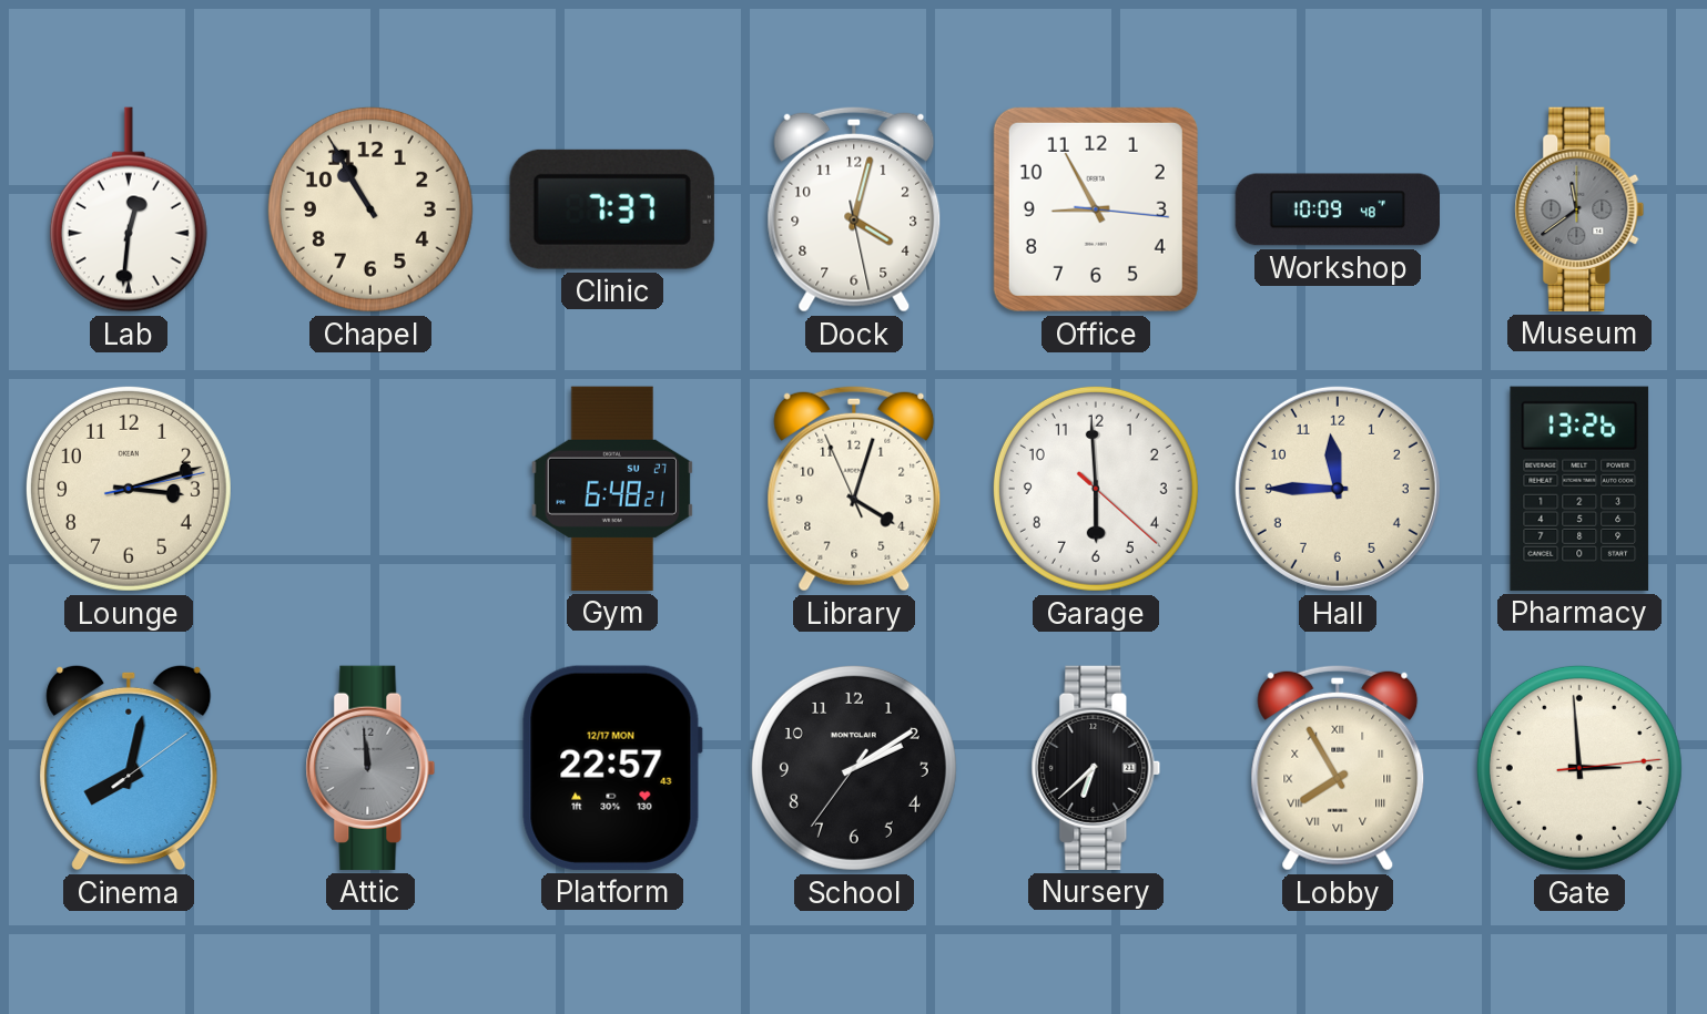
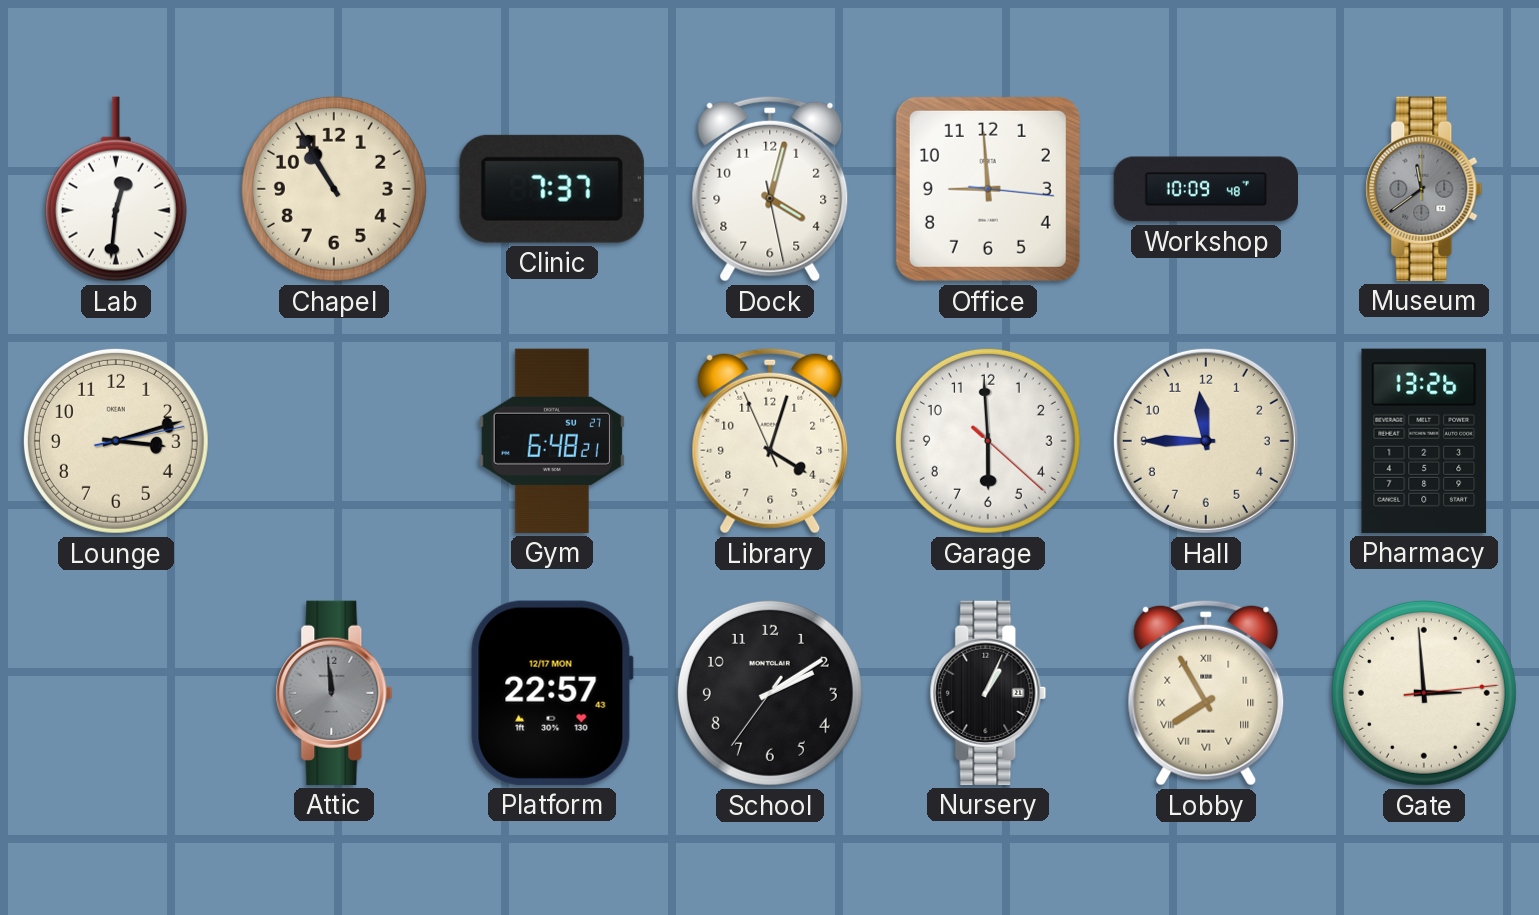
Office: 8:55 -> 8:59 (988, 189)
Cinema: 8:02 -> none (129, 768)
Nursery: 6:38 -> 1:04 (988, 693)
